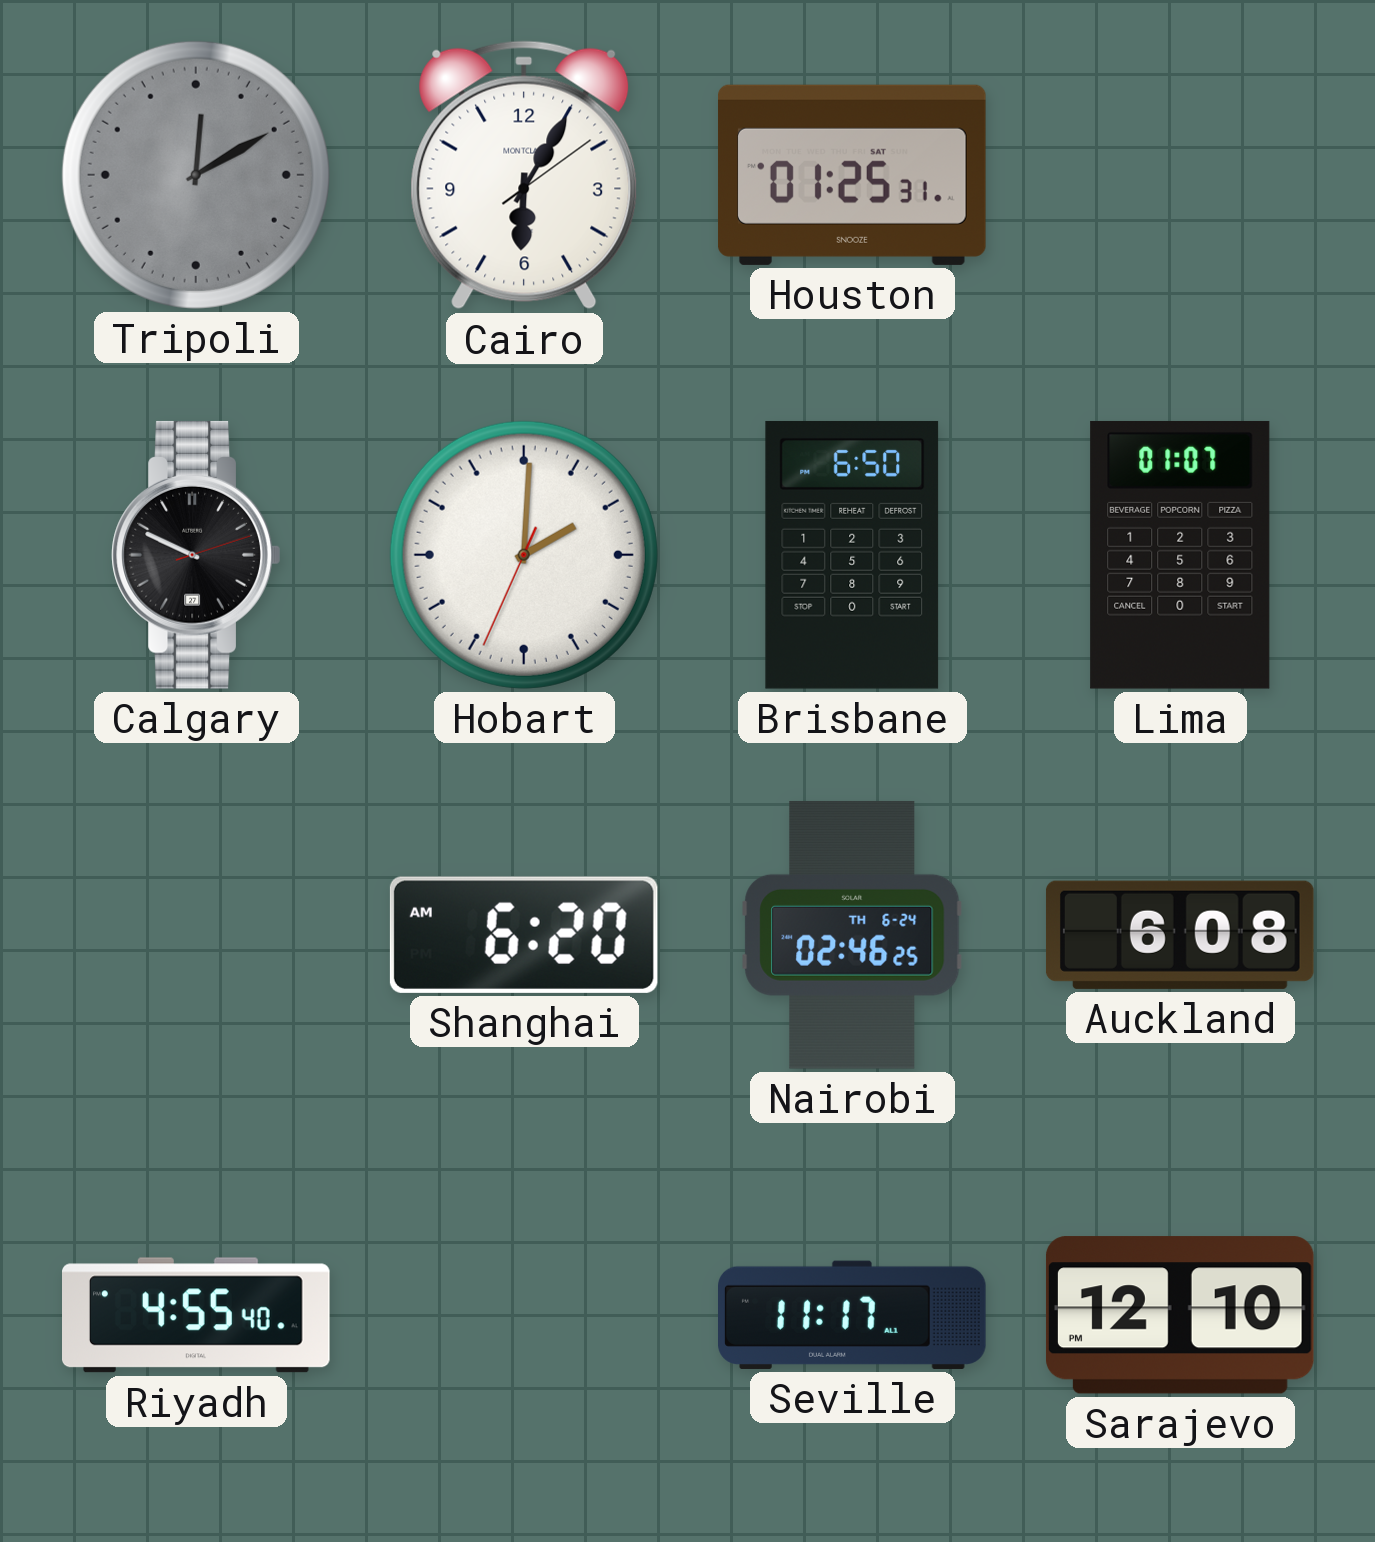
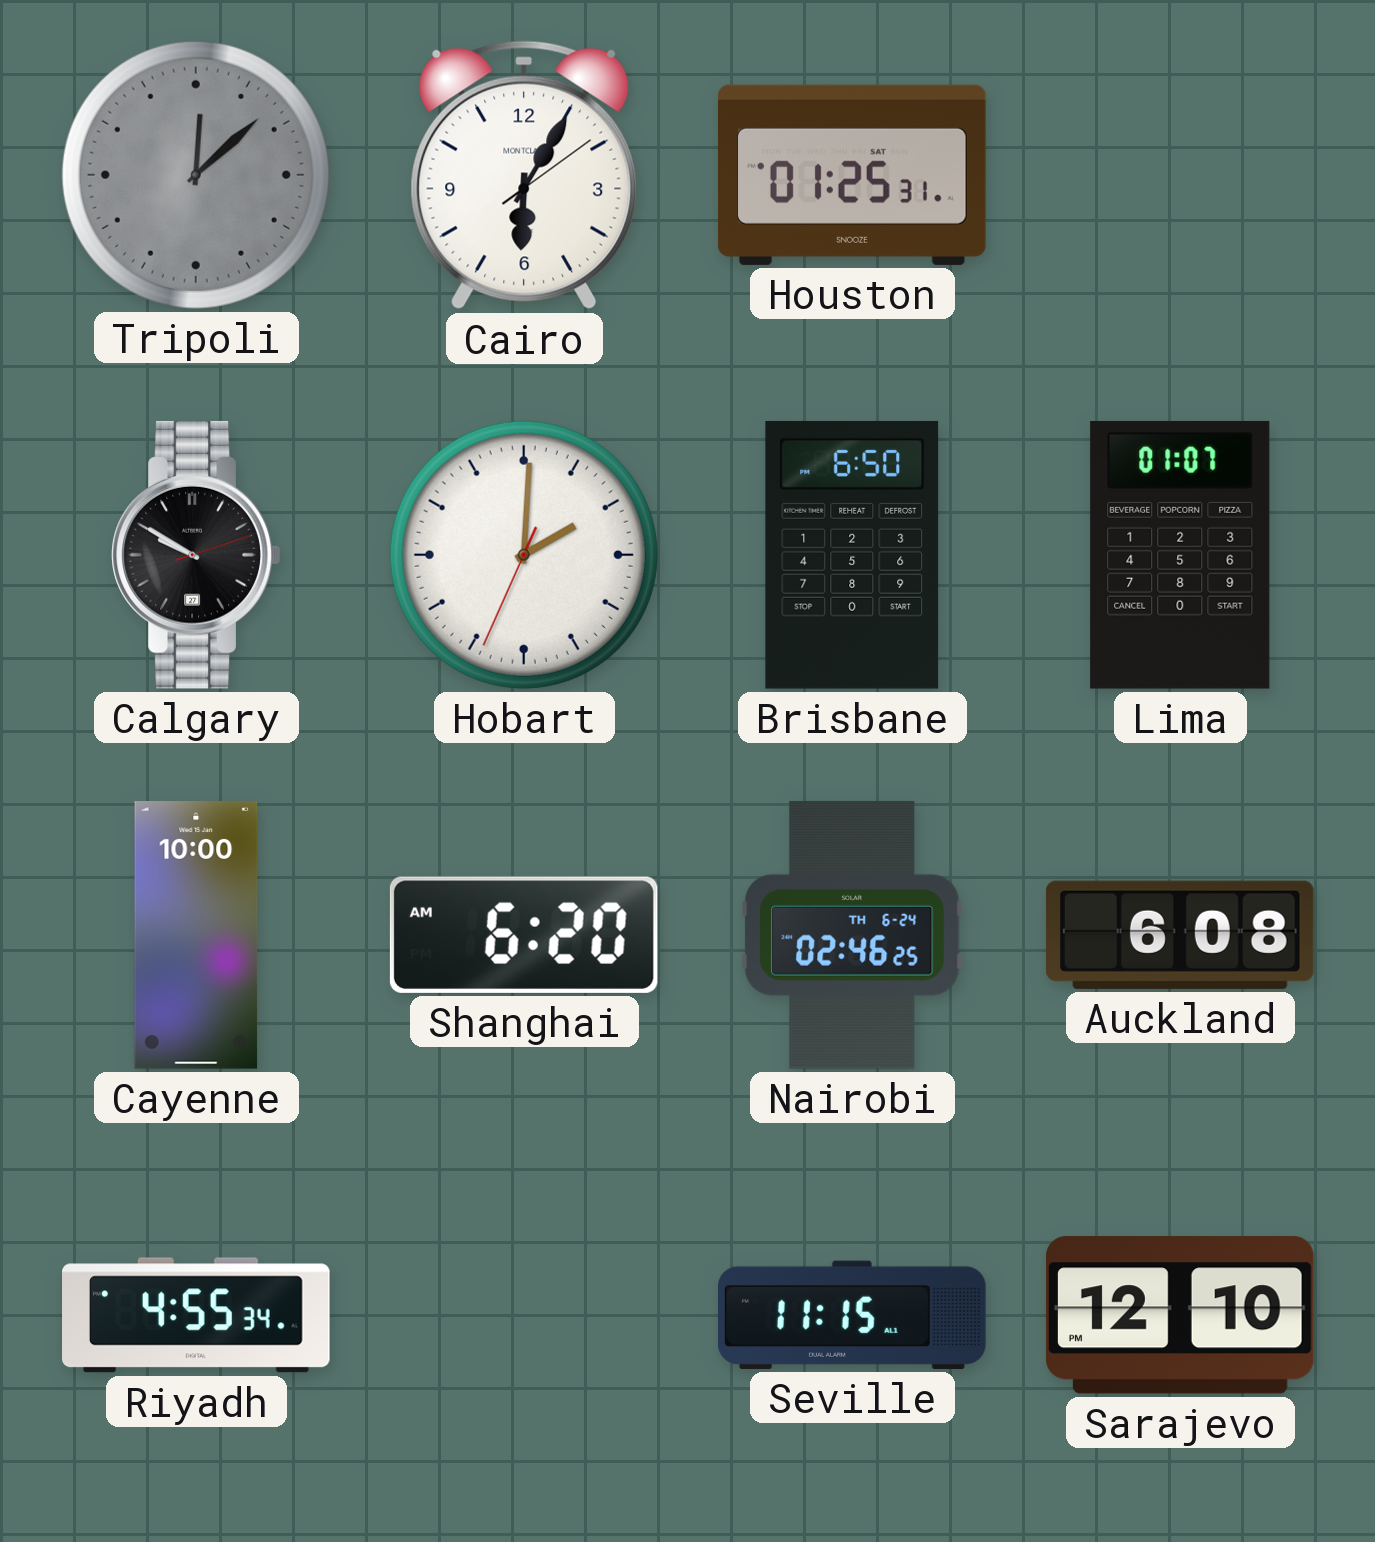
Tripoli: 12:10 -> 12:08 (196, 175)
Calgary: 9:49 -> 9:50 (196, 555)
Cayenne: none -> 10:00 (196, 936)
Riyadh: 4:55:40 -> 4:55:34 (197, 1315)
Seville: 11:17 -> 11:15 (853, 1315)
